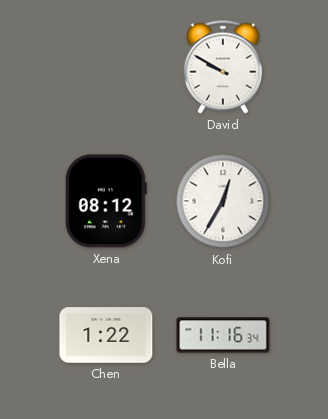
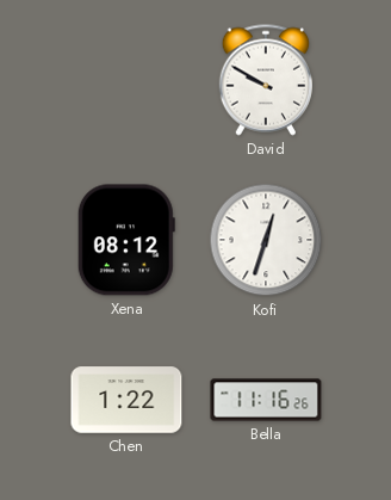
Kofi: 12:35 -> 12:33 (266, 240)
Bella: 11:16:34 -> 11:16:26 (266, 400)
